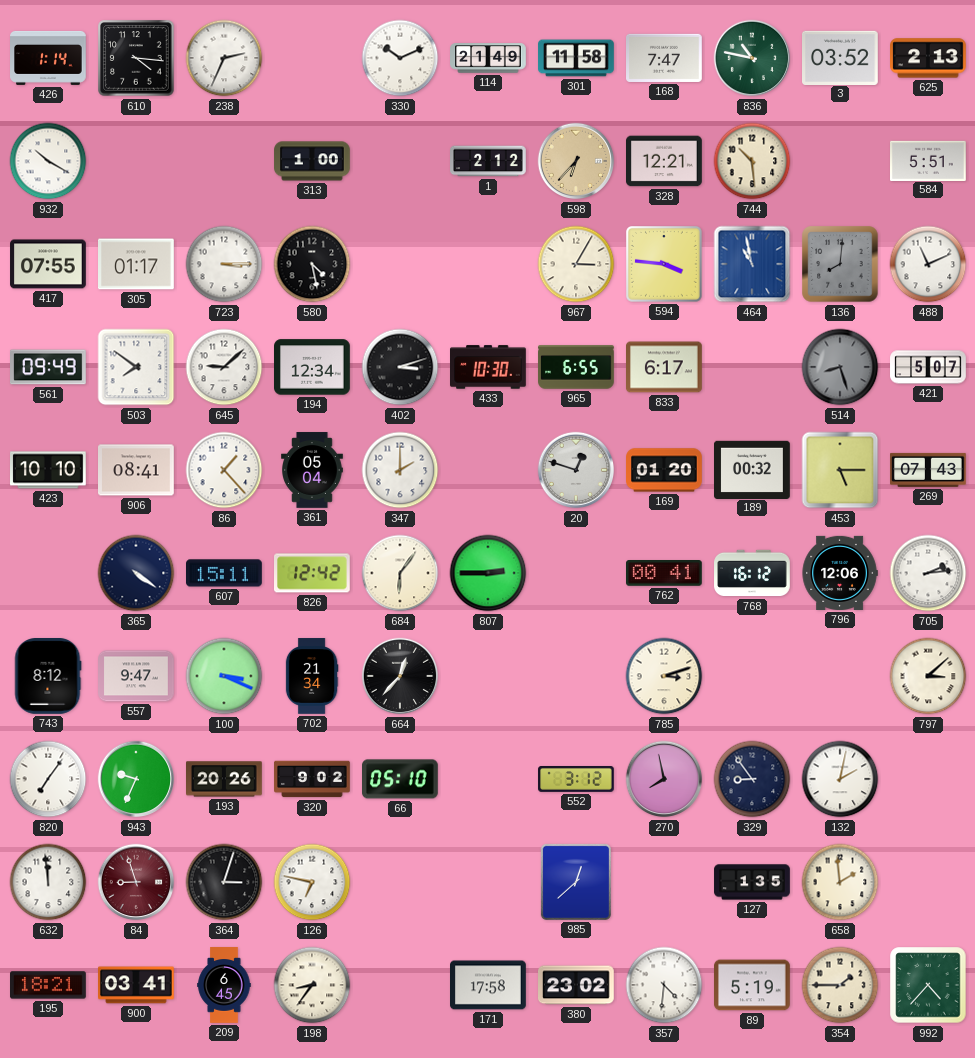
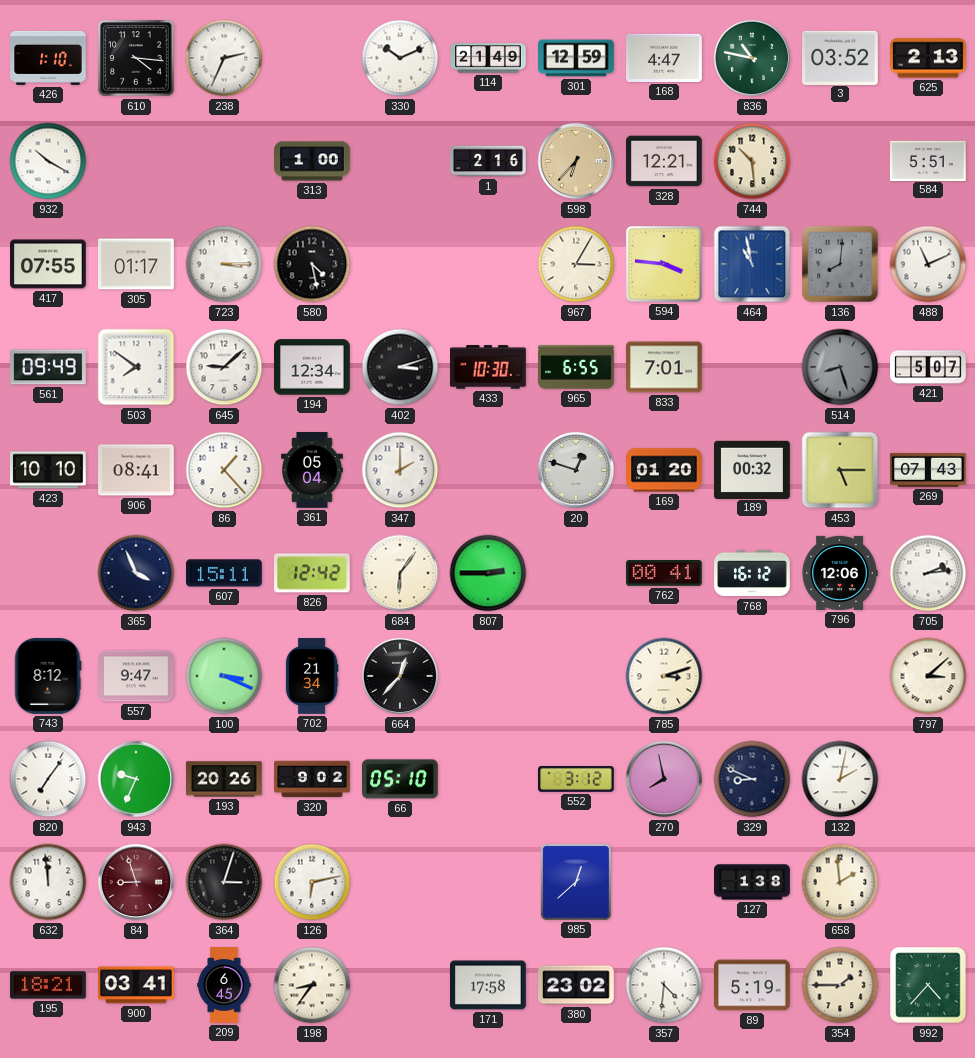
426: 1:14 -> 1:10 (48, 58)
301: 11:58 -> 12:59 (576, 58)
168: 7:47 -> 4:47 (665, 58)
1: 2:12 -> 2:16 (488, 161)
833: 6:17 -> 7:01 (665, 367)
365: 4:21 -> 3:56 (136, 573)
329: 8:54 -> 8:49 (752, 779)
126: 6:47 -> 6:13 (312, 882)
127: 1:35 -> 1:38 (752, 882)
